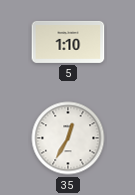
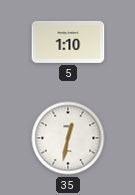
35: 12:35 -> 12:32 (68, 138)
